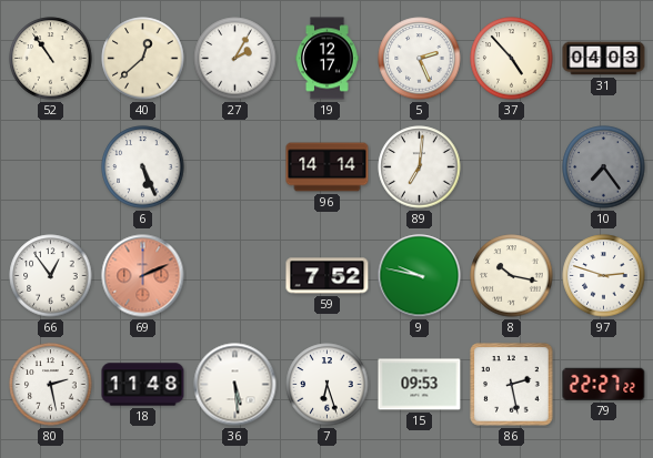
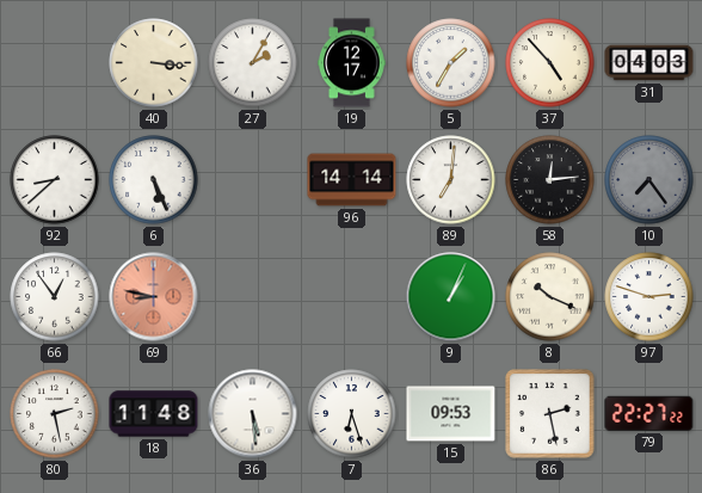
52: 10:54 -> none (51, 59)
40: 12:38 -> 3:16 (154, 63)
5: 2:26 -> 1:35 (451, 63)
92: none -> 8:38 (55, 180)
58: none -> 12:14 (550, 180)
69: 2:11 -> 8:47 (154, 297)
59: 7:52 -> none (328, 276)
9: 9:47 -> 1:04 (451, 297)
8: 10:17 -> 10:19 (550, 297)
